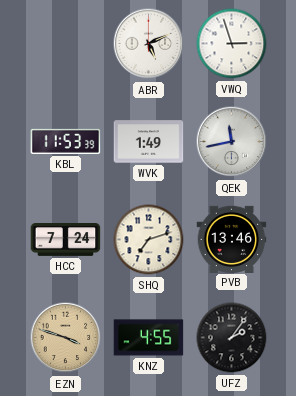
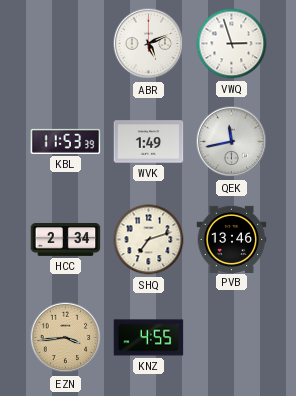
HCC: 7:24 -> 2:34 (66, 240)
EZN: 3:48 -> 3:44 (66, 338)
UFZ: 2:06 -> none (232, 338)
